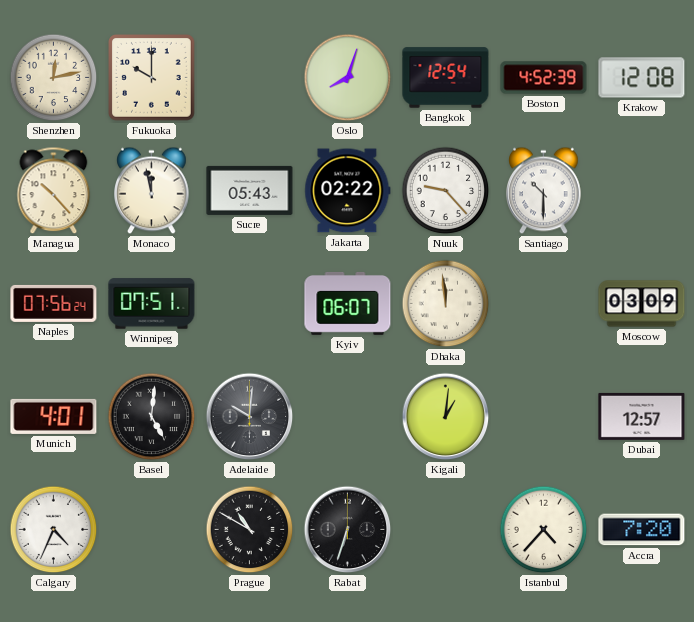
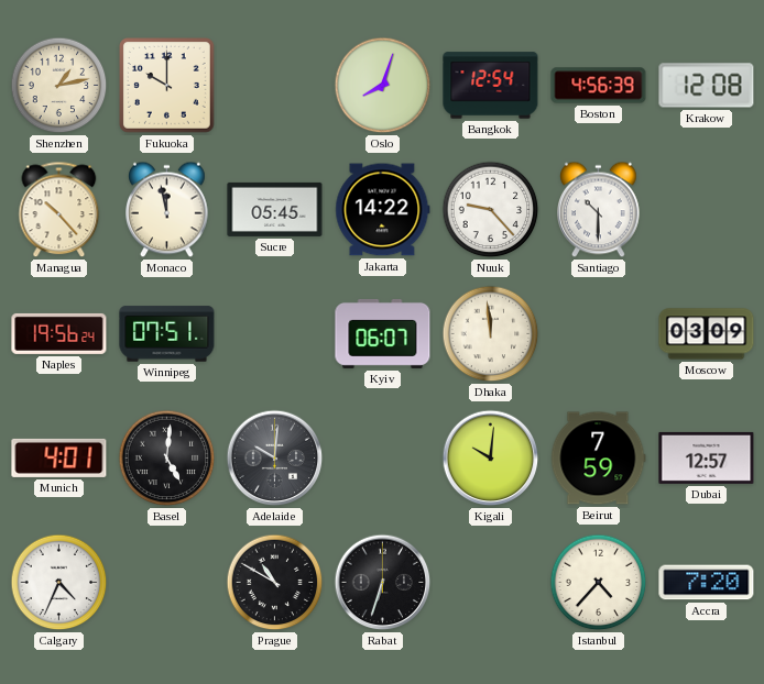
Shenzhen: 12:13 -> 1:13 (59, 86)
Boston: 4:52 -> 4:56 (599, 86)
Sucre: 05:43 -> 05:45 (275, 209)
Jakarta: 02:22 -> 14:22 (383, 210)
Naples: 07:56 -> 19:56 (59, 333)
Kigali: 1:01 -> 10:01 (491, 459)
Beirut: none -> 7:59 (598, 459)
